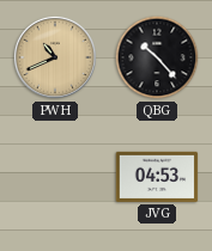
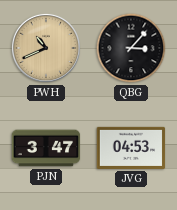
QBG: 10:23 -> 3:07 (131, 48)
PJN: none -> 3:47 (46, 148)
